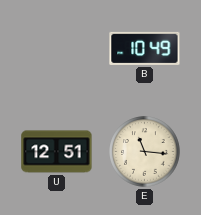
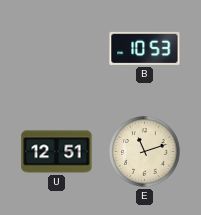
B: 10:49 -> 10:53 (145, 48)
E: 11:16 -> 11:12 (145, 152)
